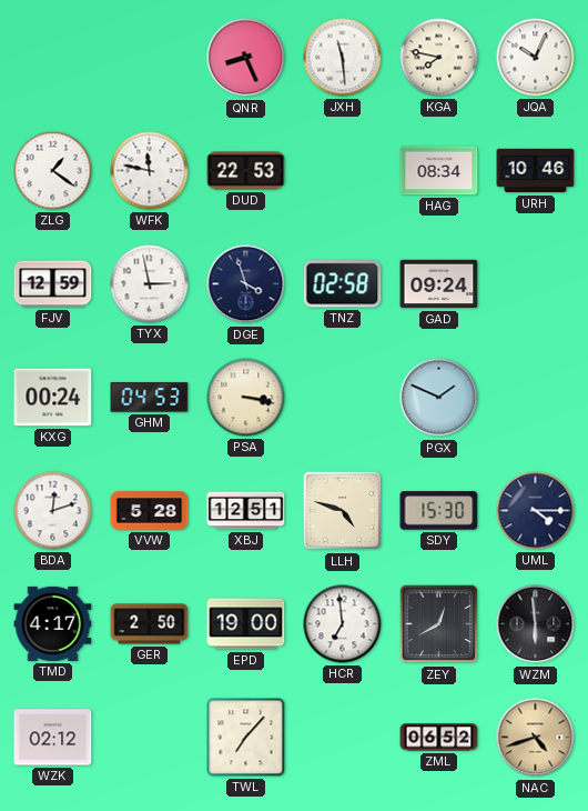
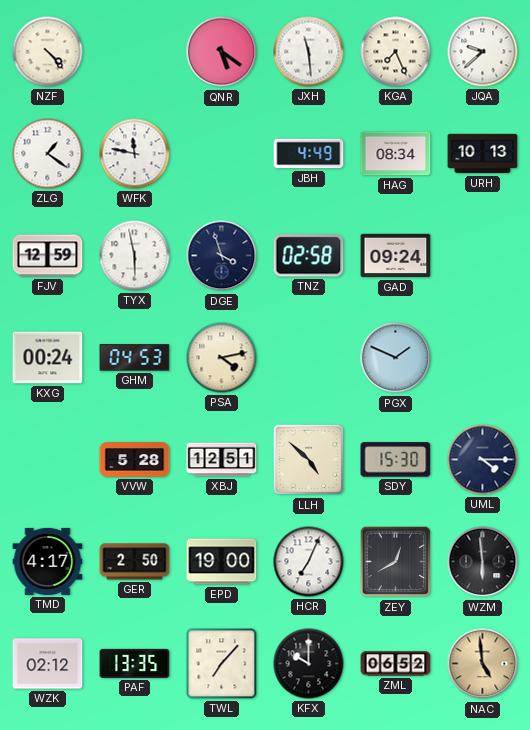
NZF: none -> 4:23 (48, 52)
QNR: 8:26 -> 5:21 (222, 52)
KGA: 7:47 -> 7:26 (396, 52)
JQA: 10:04 -> 9:38 (483, 52)
DUD: 22:53 -> none (246, 171)
JBH: none -> 4:49 (309, 154)
URH: 10:46 -> 10:13 (483, 154)
TYX: 2:58 -> 5:58 (135, 256)
PSA: 3:17 -> 4:13 (222, 358)
BDA: 12:12 -> none (53, 511)
LLH: 4:48 -> 4:52 (309, 460)
HCR: 6:59 -> 7:04 (309, 562)
PAF: none -> 13:35 (135, 663)
KFX: none -> 10:00 (309, 664)
NAC: 4:42 -> 4:59 (483, 664)
